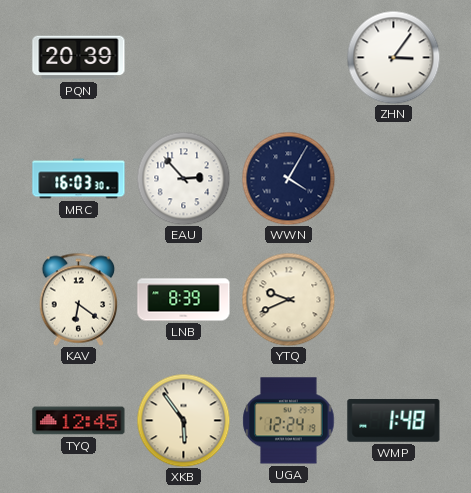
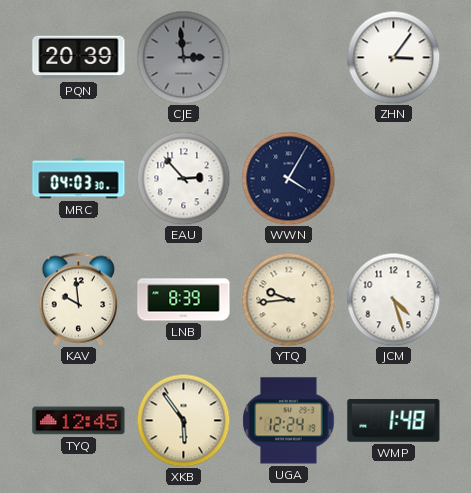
CJE: none -> 2:59 (183, 57)
MRC: 16:03 -> 04:03 (79, 179)
KAV: 6:21 -> 9:59 (79, 299)
YTQ: 9:41 -> 9:44 (288, 299)
JCM: none -> 4:27 (393, 299)
